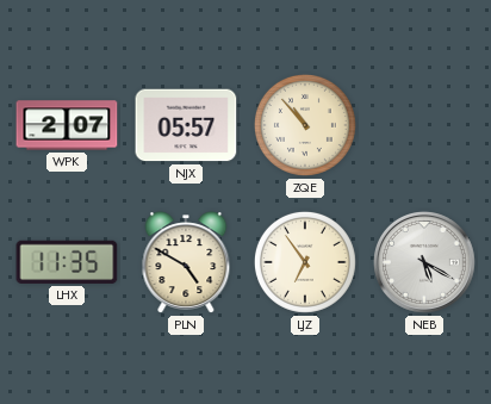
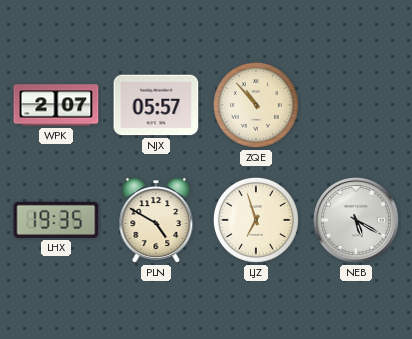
LHX: 11:35 -> 19:35 (56, 220)
LJZ: 6:54 -> 6:57 (256, 220)
